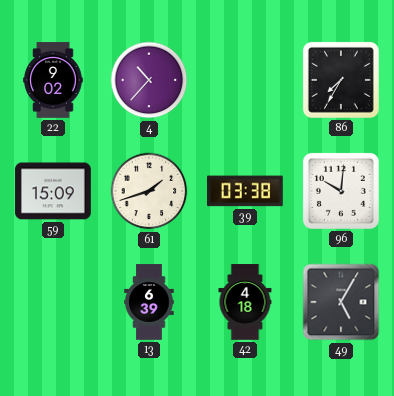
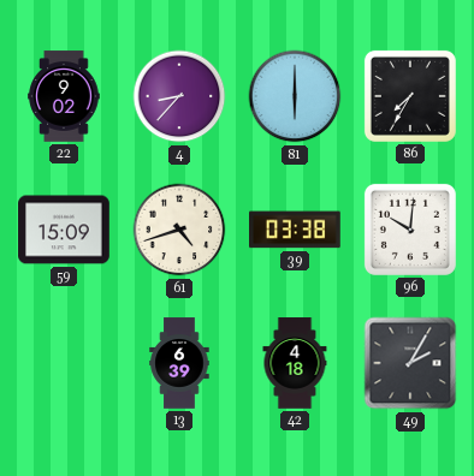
4: 10:37 -> 8:37 (179, 96)
81: none -> 6:00 (295, 96)
61: 1:42 -> 4:42 (179, 230)
49: 5:05 -> 2:05 (410, 363)
